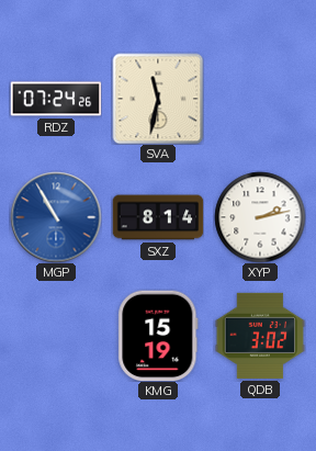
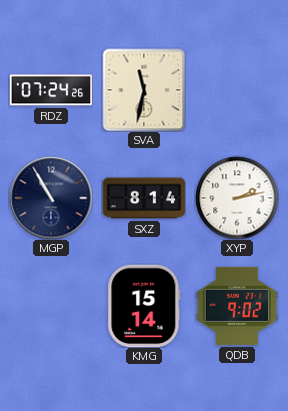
MGP dial: blue -> navy (51, 198)
KMG: 15:19 -> 15:14 (144, 306)
QDB: 3:02 -> 9:02 (237, 306)
